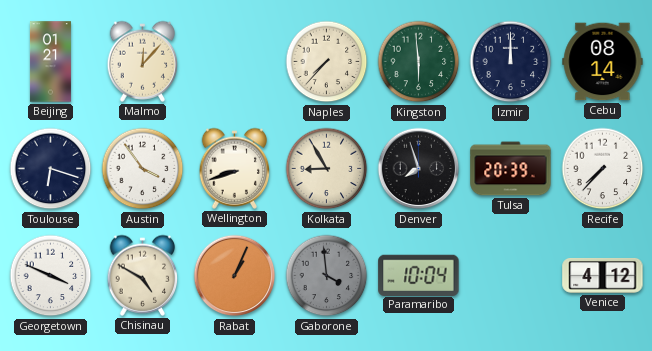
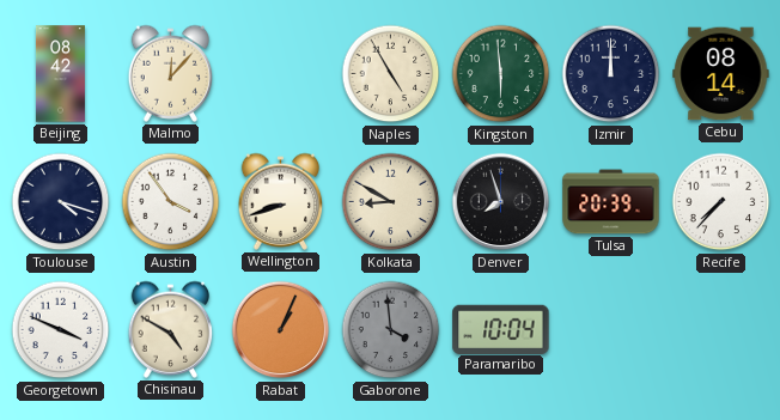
Beijing: 01:21 -> 08:42 (60, 74)
Naples: 7:37 -> 4:55 (391, 74)
Toulouse: 6:18 -> 4:18 (61, 202)
Kolkata: 8:55 -> 8:50 (391, 202)
Venice: 4:12 -> none (603, 275)
